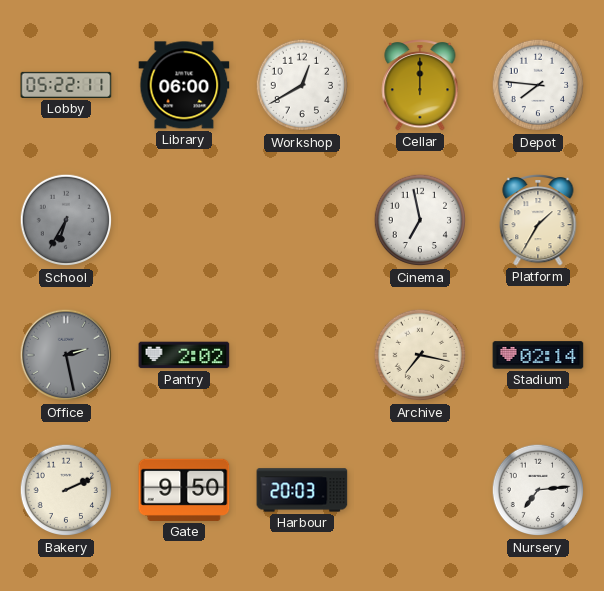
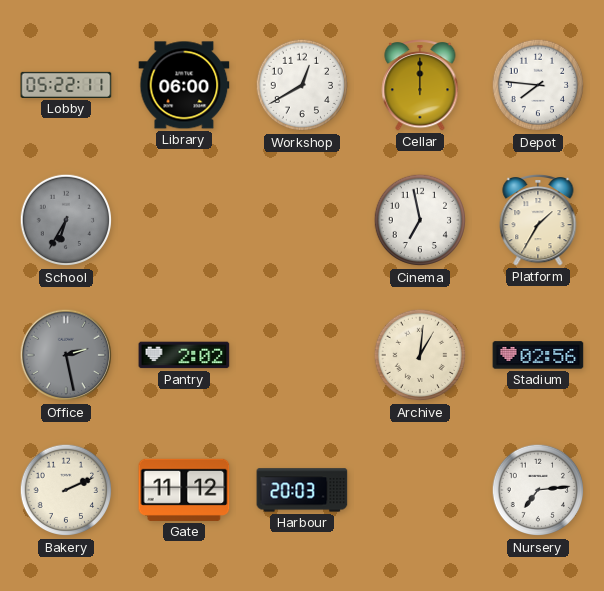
Archive: 7:17 -> 1:01 (420, 355)
Stadium: 02:14 -> 02:56 (538, 355)
Gate: 9:50 -> 11:12 (184, 490)
